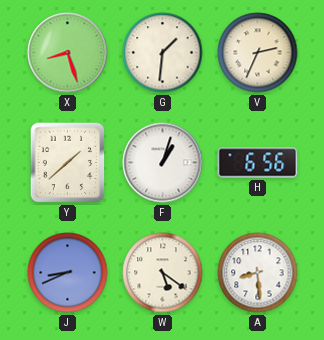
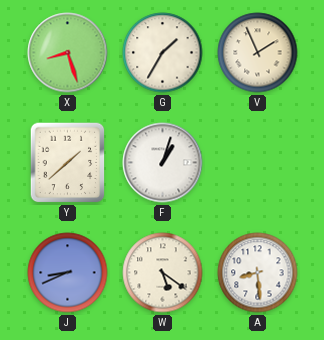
G: 1:31 -> 1:35 (163, 53)
V: 2:34 -> 1:56 (258, 53)
H: 6:56 -> none (258, 163)
